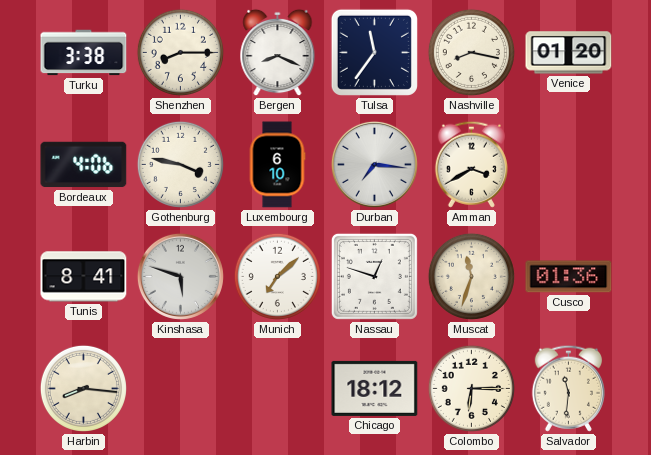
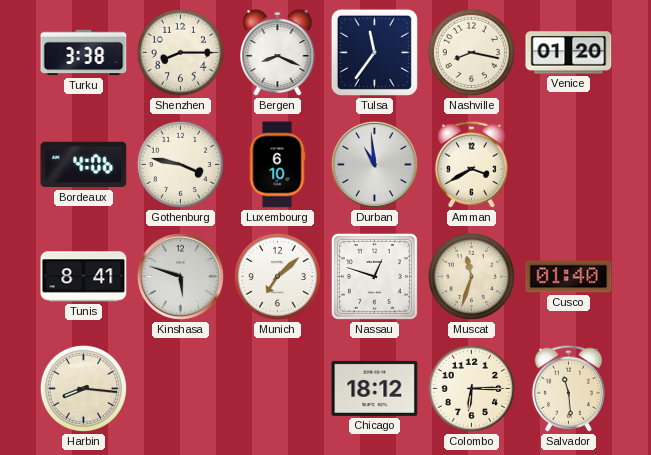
Durban: 7:16 -> 10:59 (374, 164)
Cusco: 01:36 -> 01:40 (569, 277)
Salvador: 11:31 -> 11:29 (568, 388)
